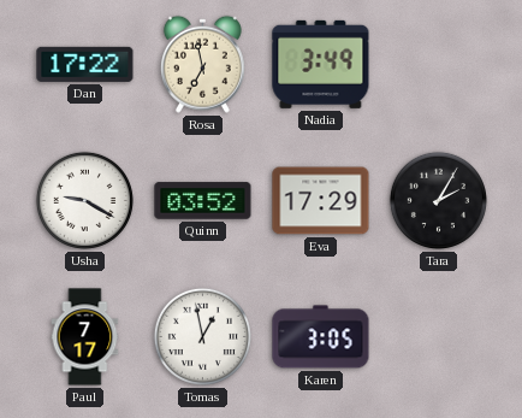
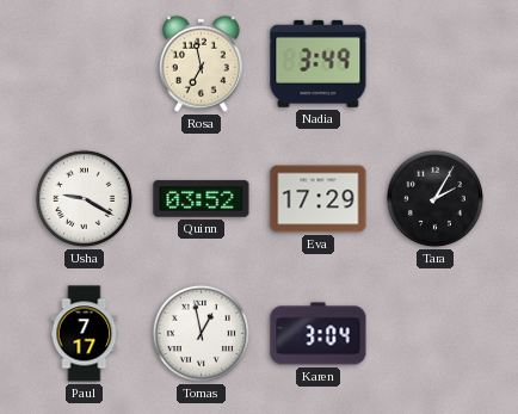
Dan: 17:22 -> none (85, 64)
Karen: 3:05 -> 3:04 (319, 334)
